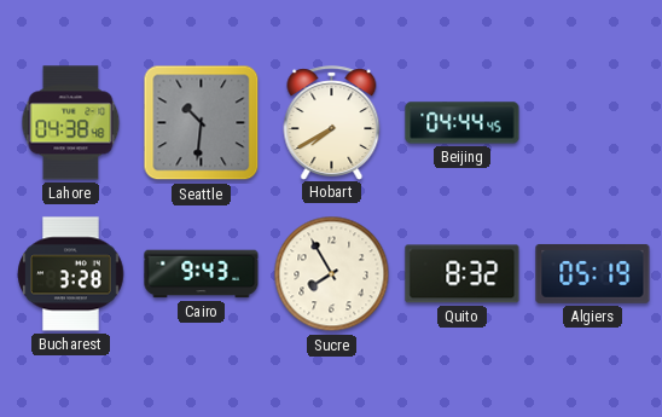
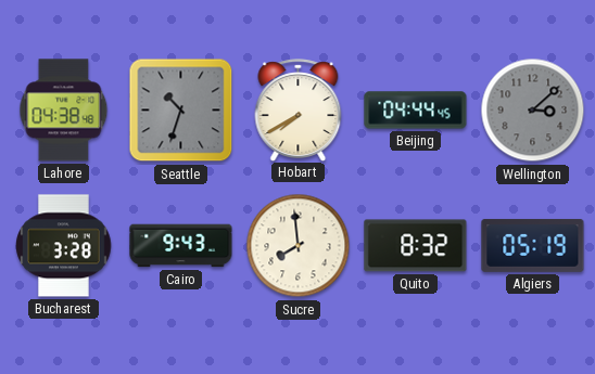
Seattle: 10:31 -> 10:33 (181, 111)
Wellington: none -> 3:08 (533, 111)
Sucre: 7:55 -> 7:59 (299, 246)
